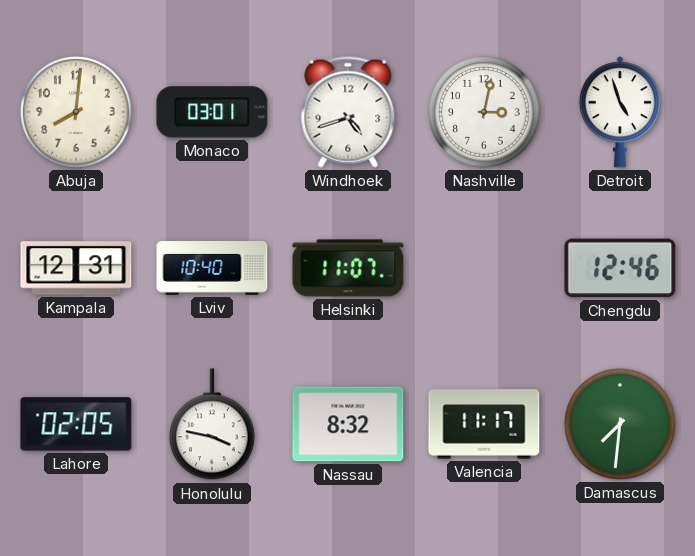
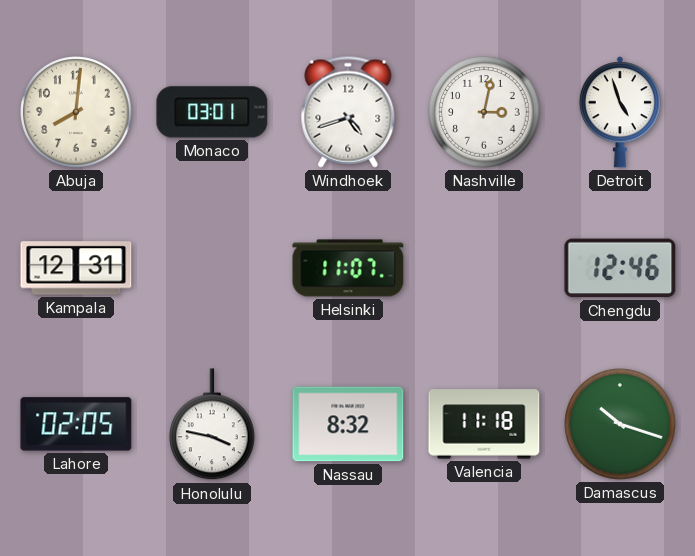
Lviv: 10:40 -> none (212, 269)
Valencia: 11:17 -> 11:18 (484, 424)
Damascus: 7:31 -> 10:18 (620, 424)
